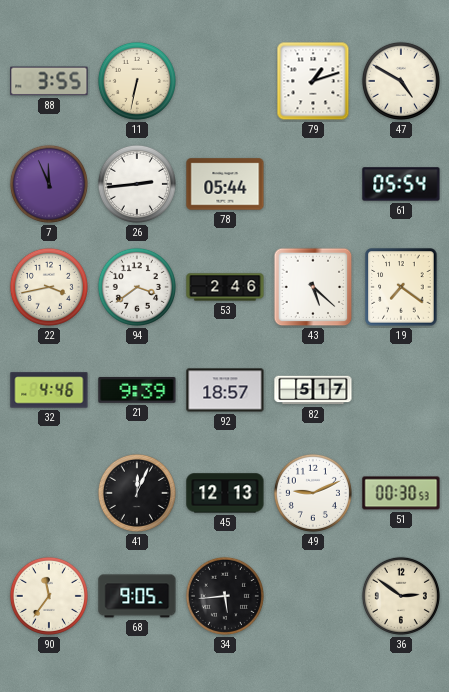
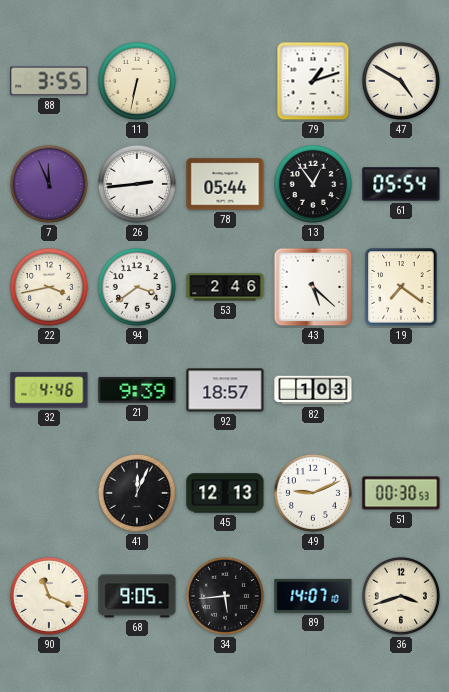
13: none -> 12:54 (313, 184)
82: 5:17 -> 1:03 (313, 390)
90: 11:36 -> 11:19 (49, 596)
89: none -> 14:07 (313, 596)
36: 2:51 -> 3:42 (401, 596)
